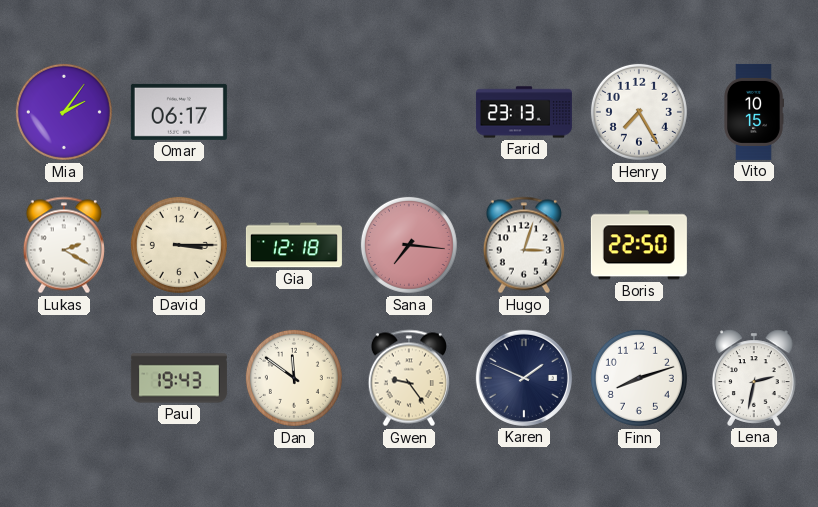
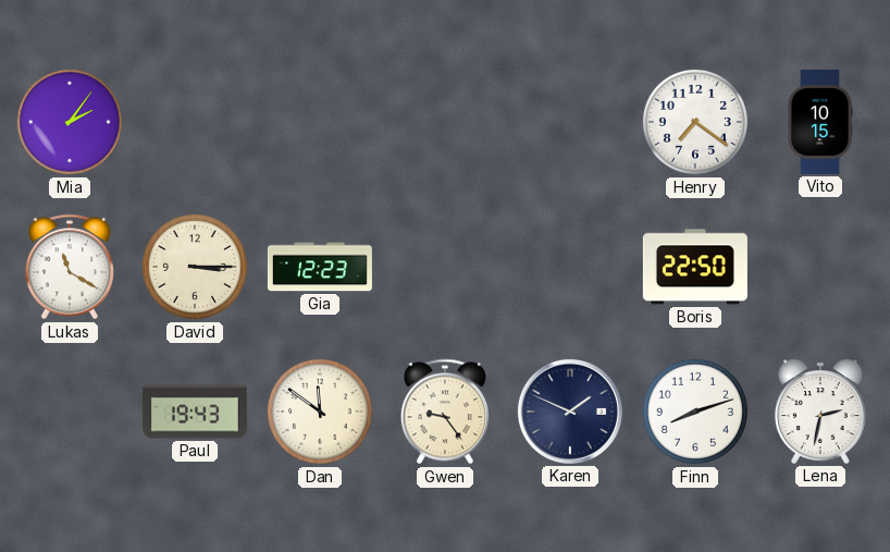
Omar: 06:17 -> none (179, 112)
Farid: 23:13 -> none (524, 112)
Henry: 7:25 -> 7:21 (695, 122)
Lukas: 2:20 -> 11:20 (70, 267)
Gia: 12:18 -> 12:23 (320, 267)
Sana: 7:16 -> none (409, 245)
Hugo: 3:03 -> none (524, 245)
